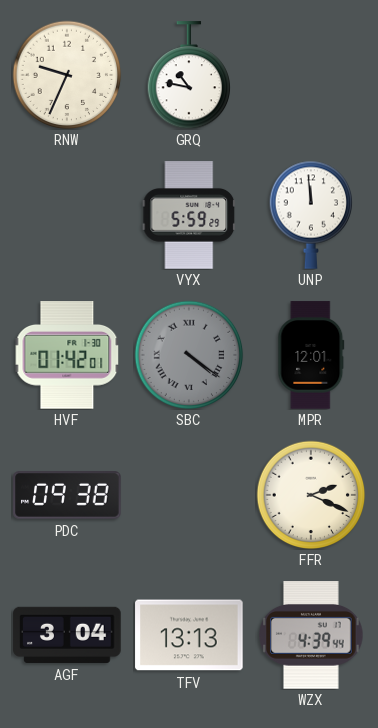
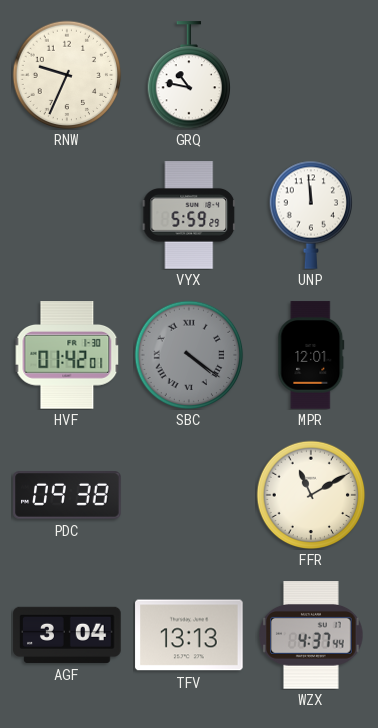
FFR: 2:19 -> 11:10 (311, 495)
WZX: 4:39 -> 4:37 (311, 635)
